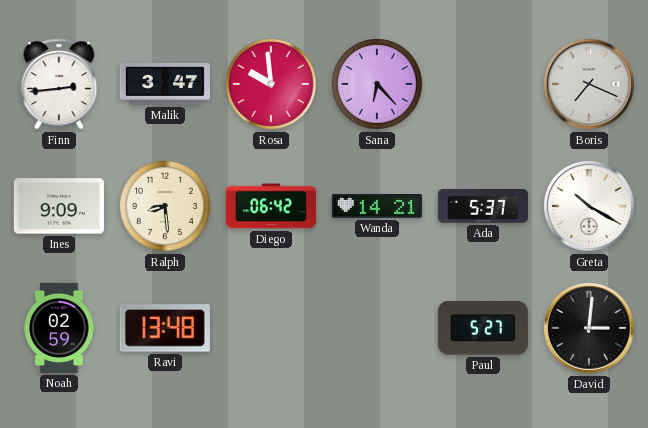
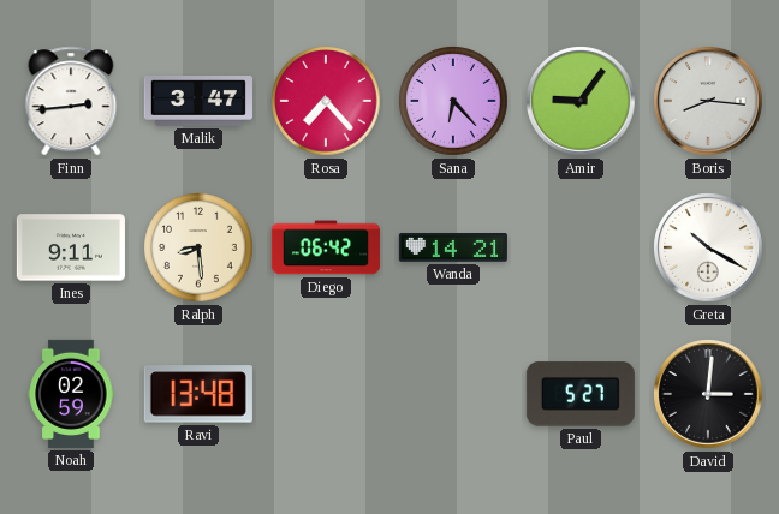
Rosa: 9:59 -> 7:23 (326, 101)
Amir: none -> 9:06 (581, 101)
Boris: 7:19 -> 8:16 (708, 101)
Ines: 9:09 -> 9:11 (71, 247)
Ada: 5:37 -> none (483, 206)
